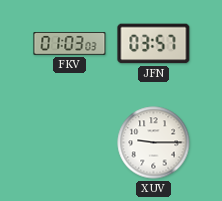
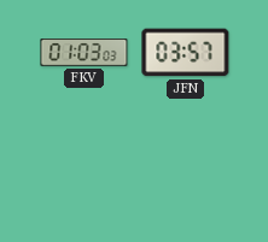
XUV: 9:15 -> none (154, 143)
